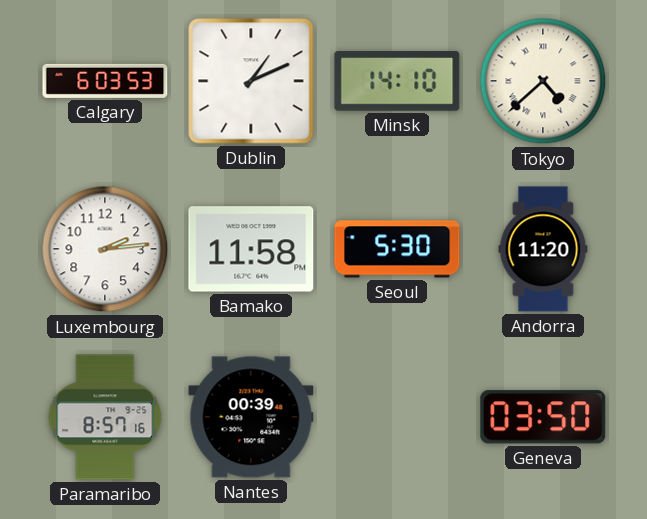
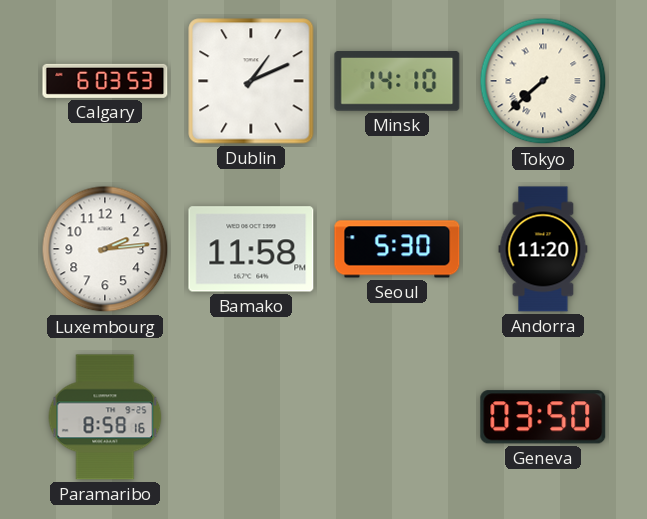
Tokyo: 4:38 -> 7:38 (543, 81)
Paramaribo: 8:57 -> 8:58 (105, 417)
Nantes: 00:39 -> none (251, 417)
